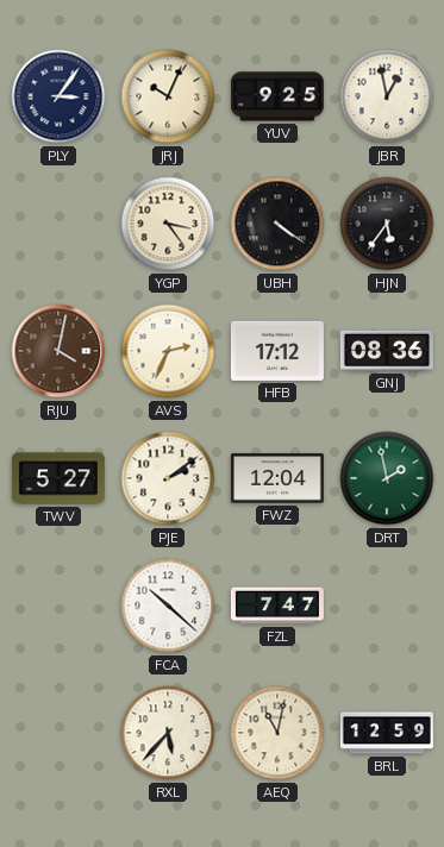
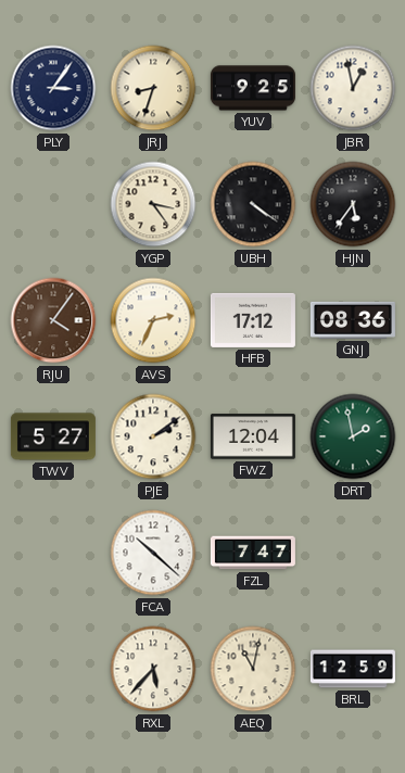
JRJ: 10:04 -> 8:33 (153, 88)
RJU: 4:02 -> 4:06 (53, 320)
